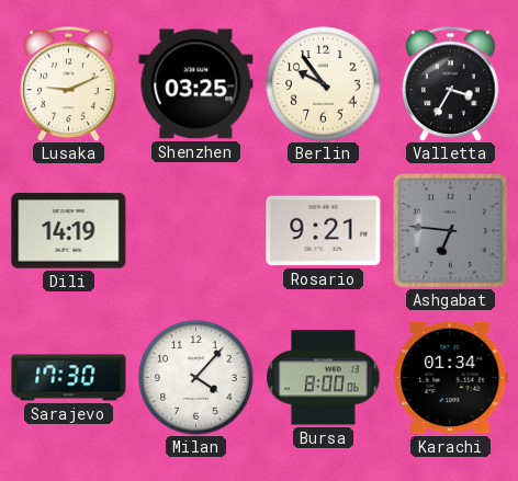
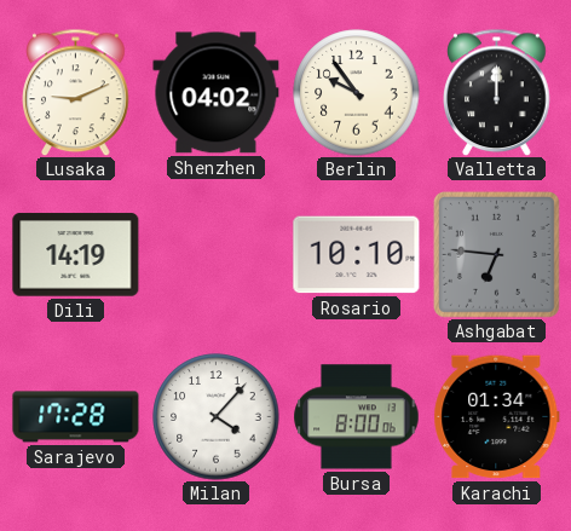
Shenzhen: 03:25 -> 04:02 (217, 93)
Valletta: 3:35 -> 12:00 (497, 92)
Rosario: 9:21 -> 10:10 (357, 255)
Sarajevo: 17:30 -> 17:28 (76, 417)
